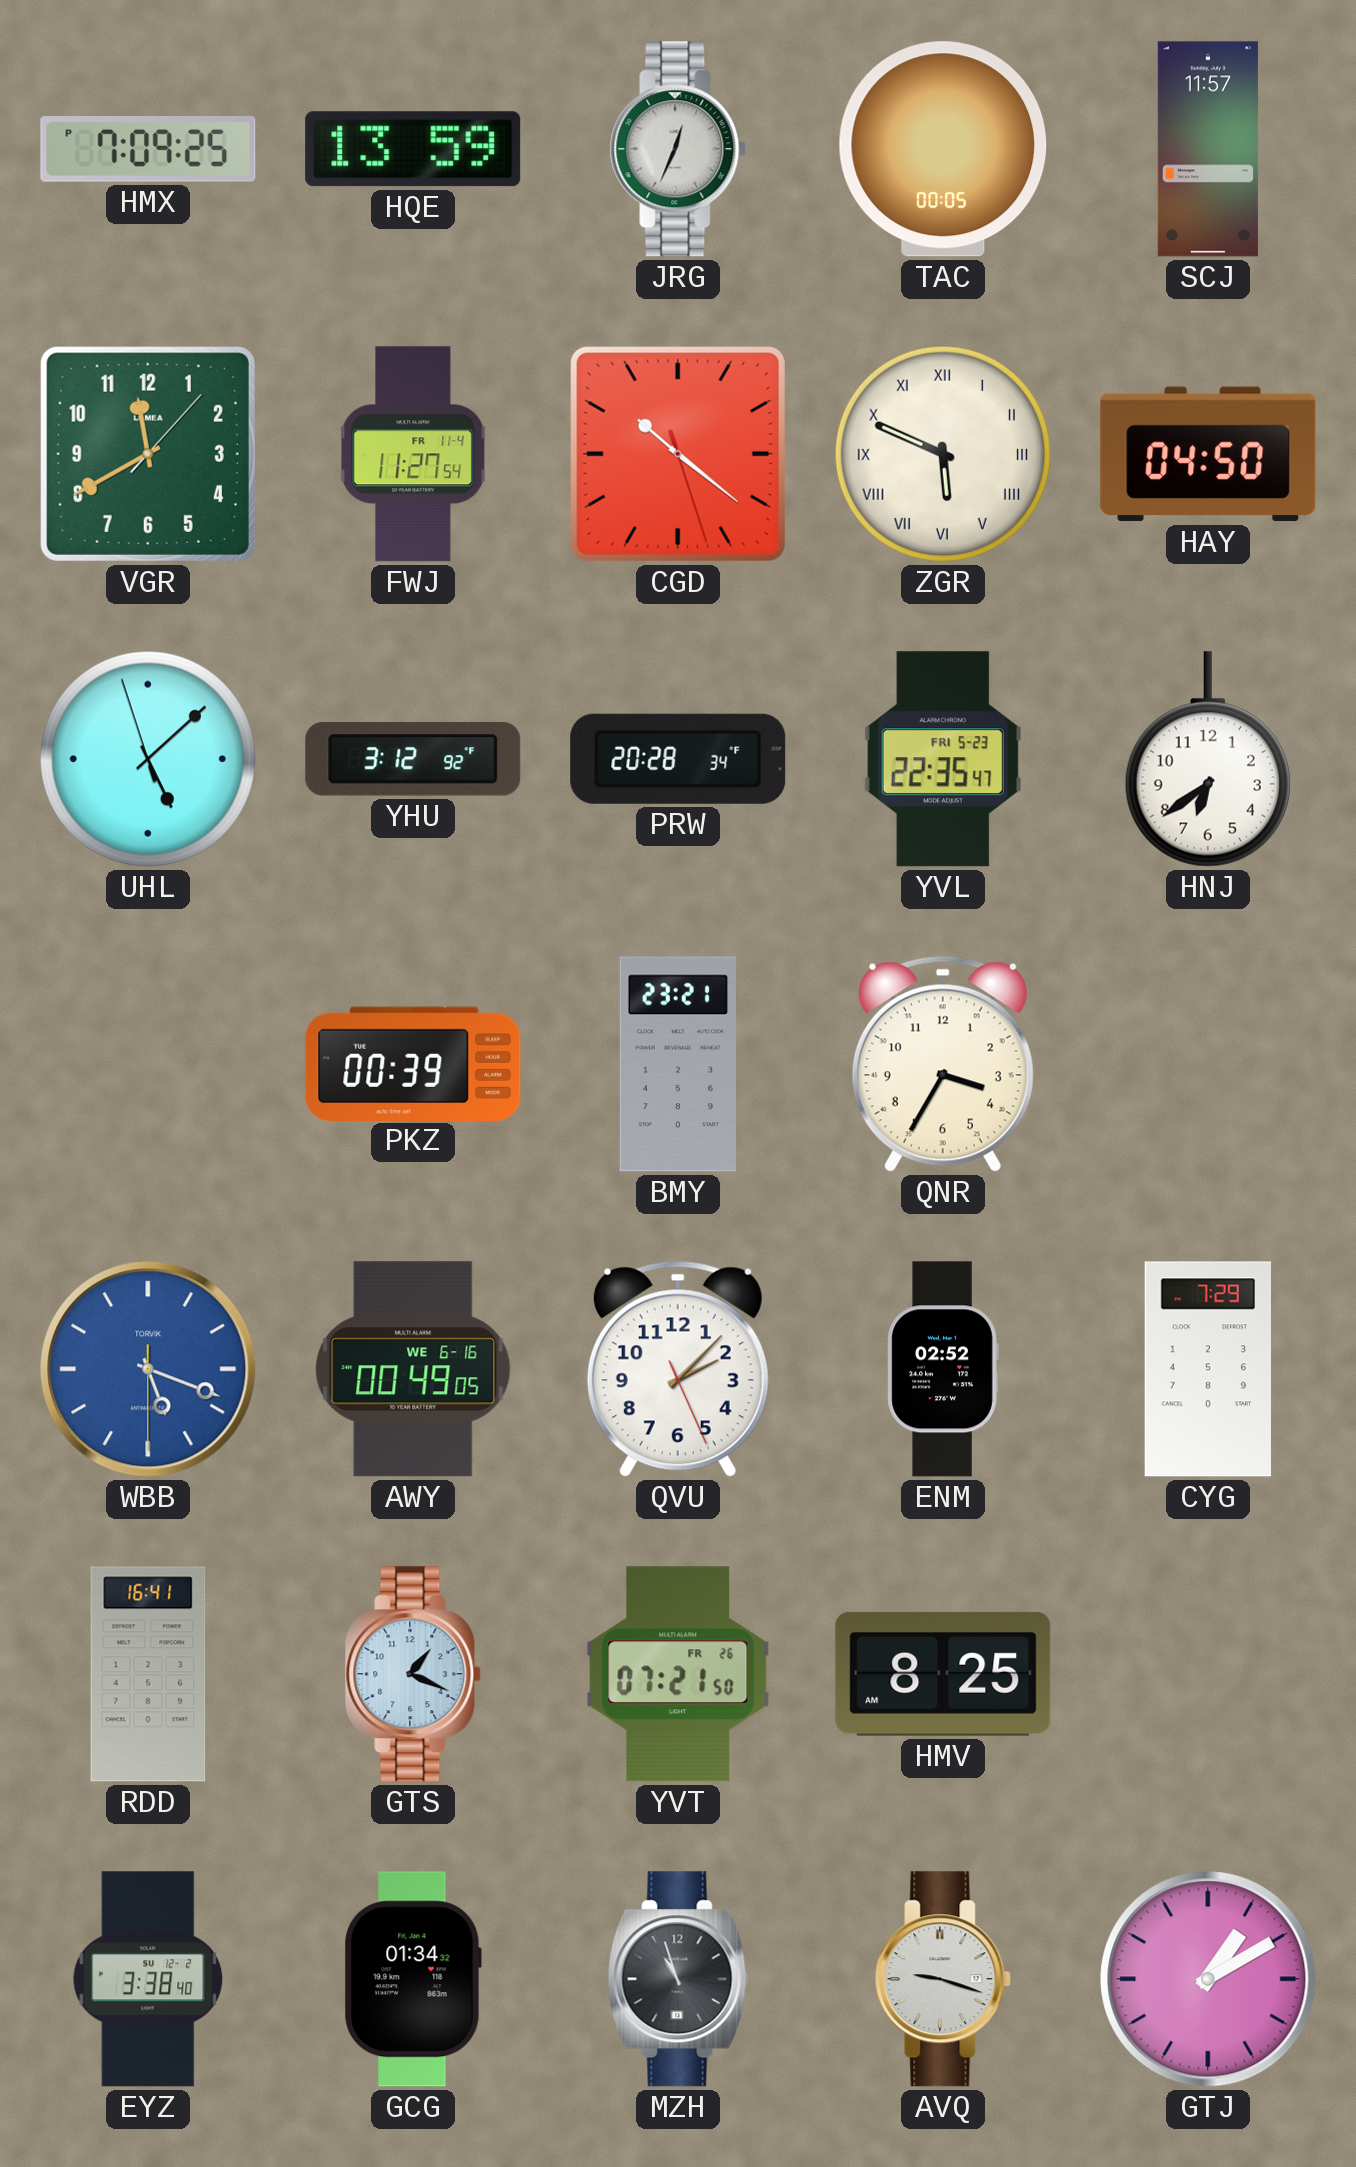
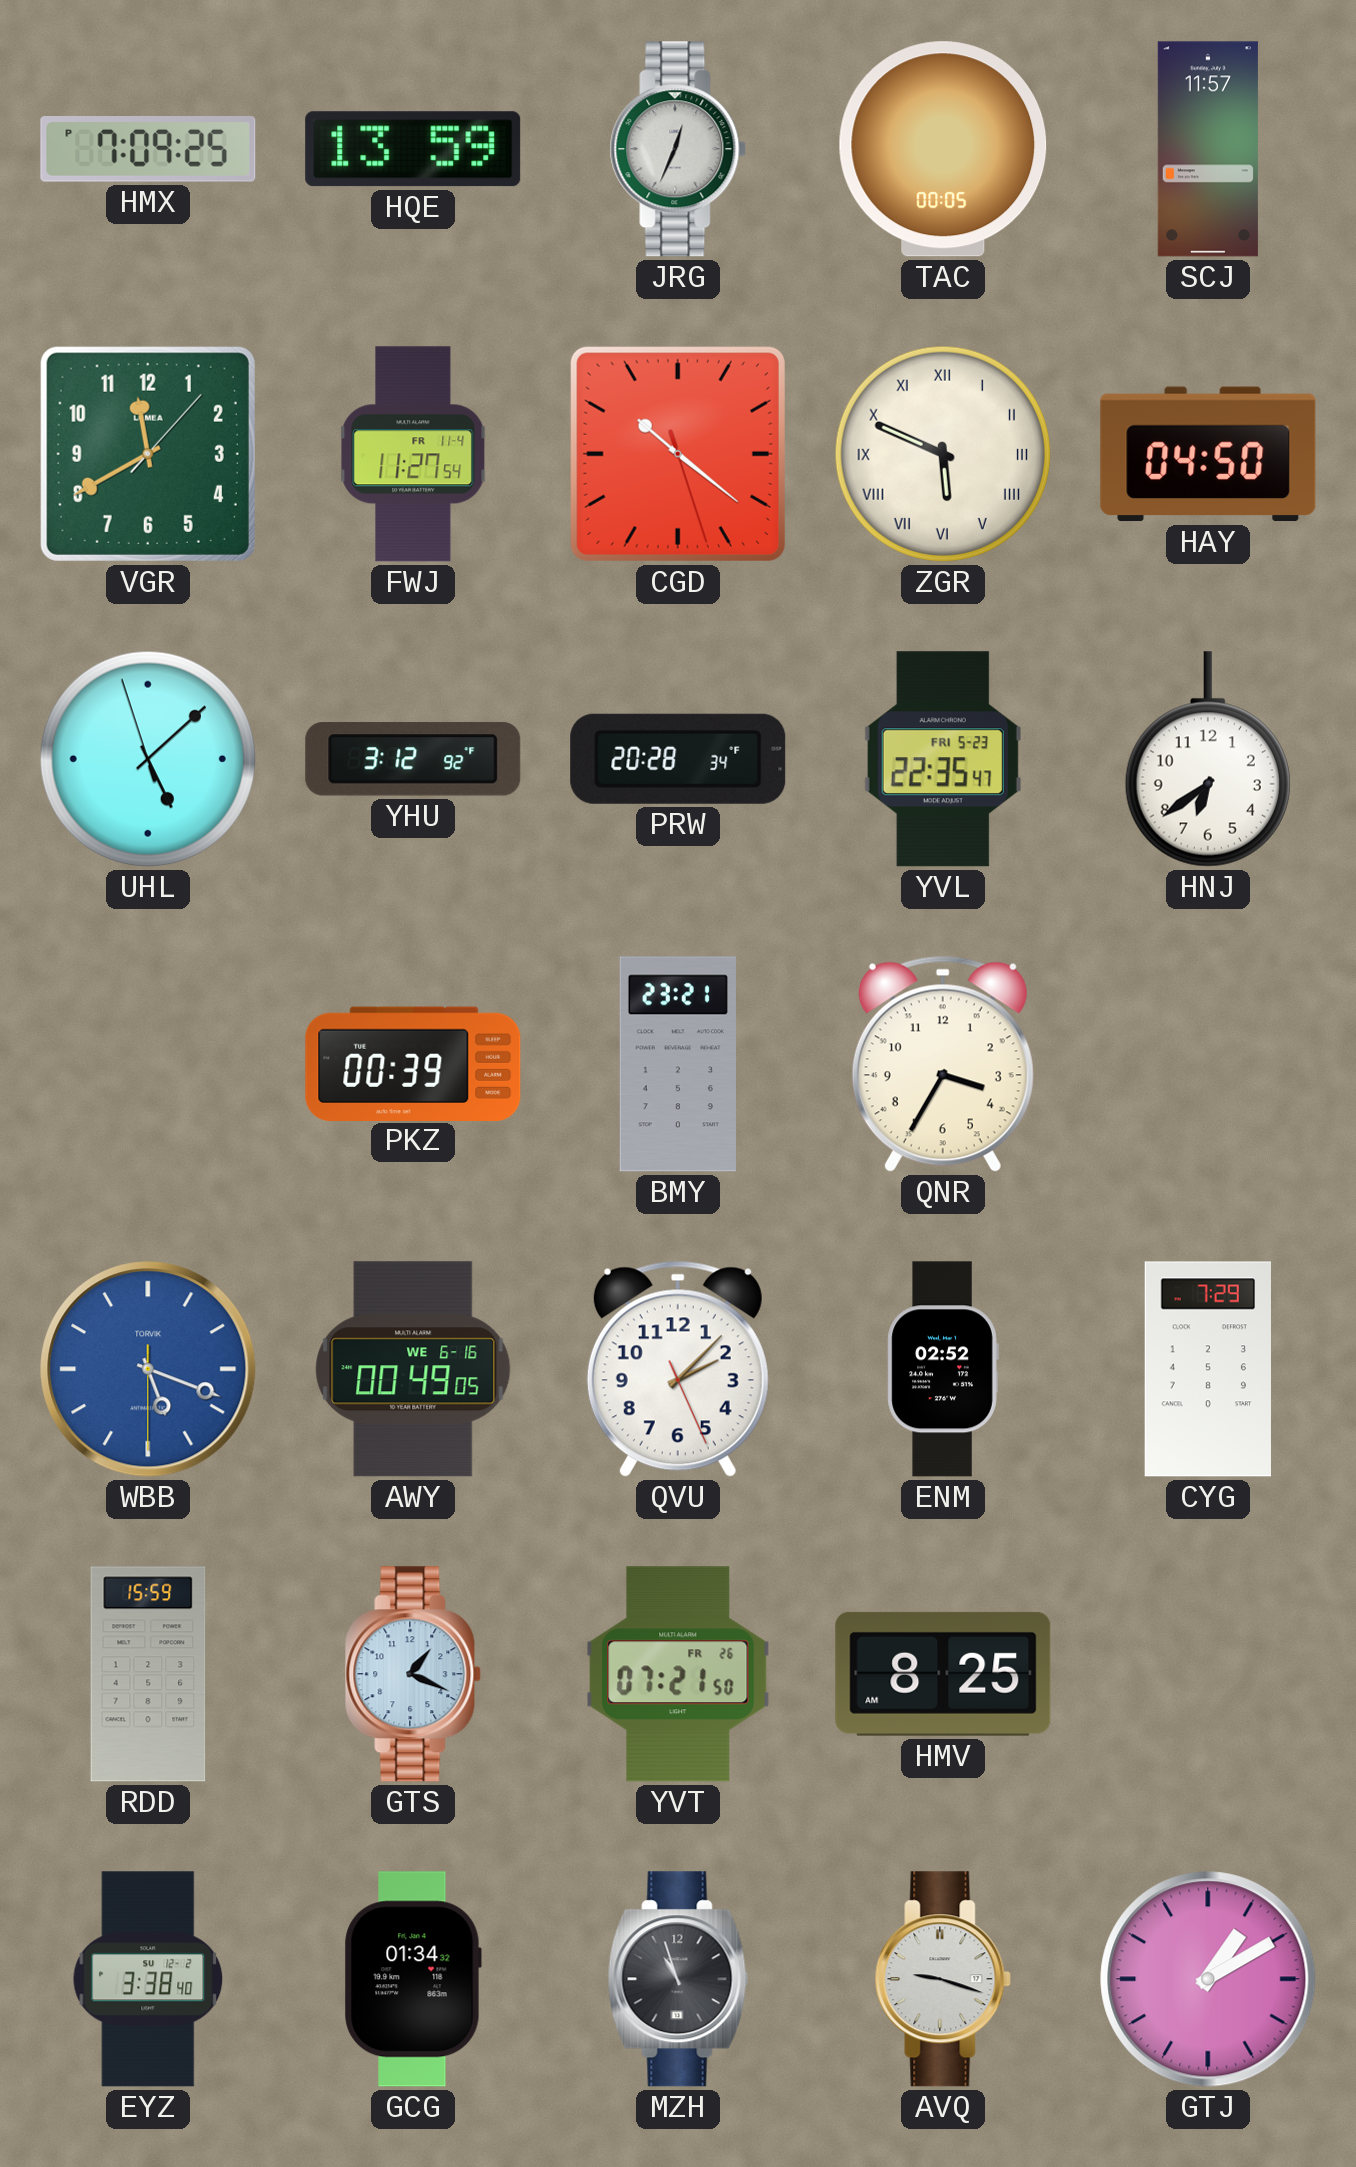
RDD: 16:41 -> 15:59 (148, 1674)
